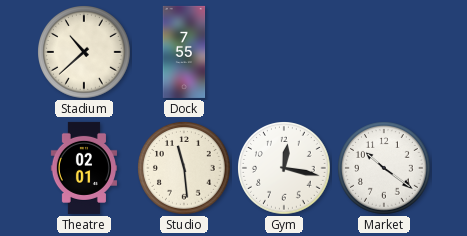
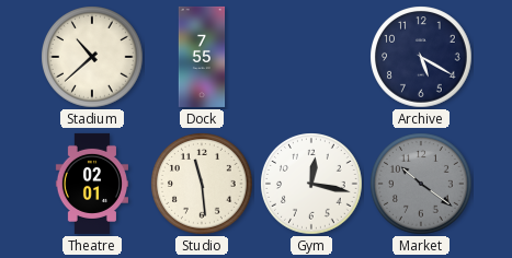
Archive: none -> 5:20 (421, 57)
Market dial: white -> grey (421, 184)
